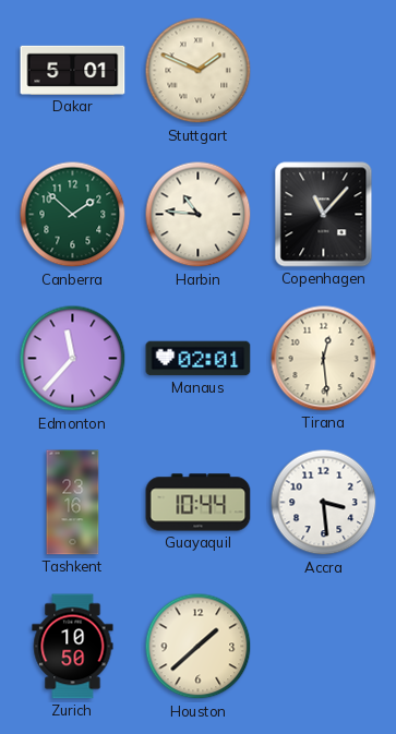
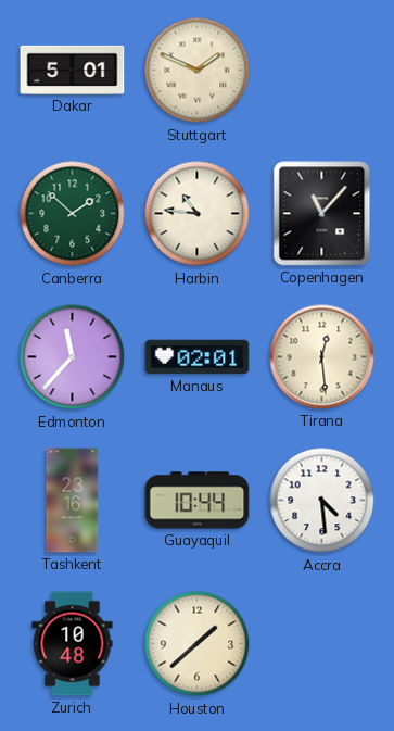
Accra: 3:29 -> 4:29 (322, 501)
Zurich: 10:50 -> 10:48 (73, 644)
